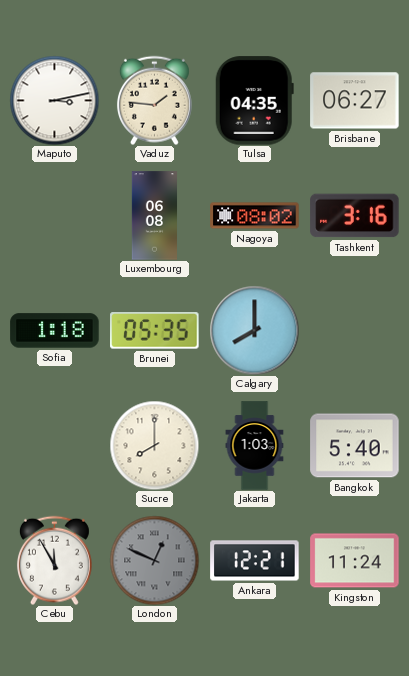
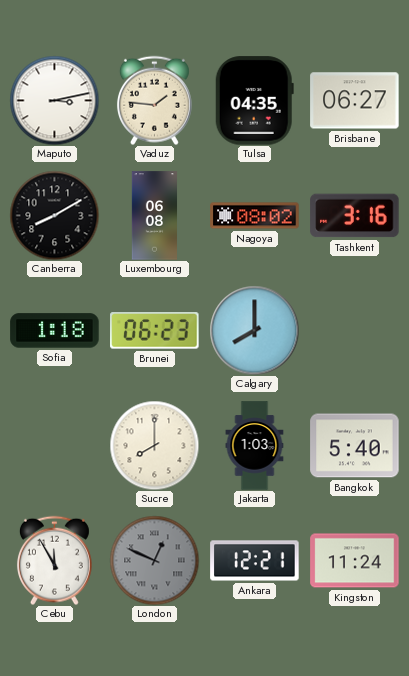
Canberra: none -> 8:10 (54, 215)
Brunei: 05:35 -> 06:23 (155, 331)
